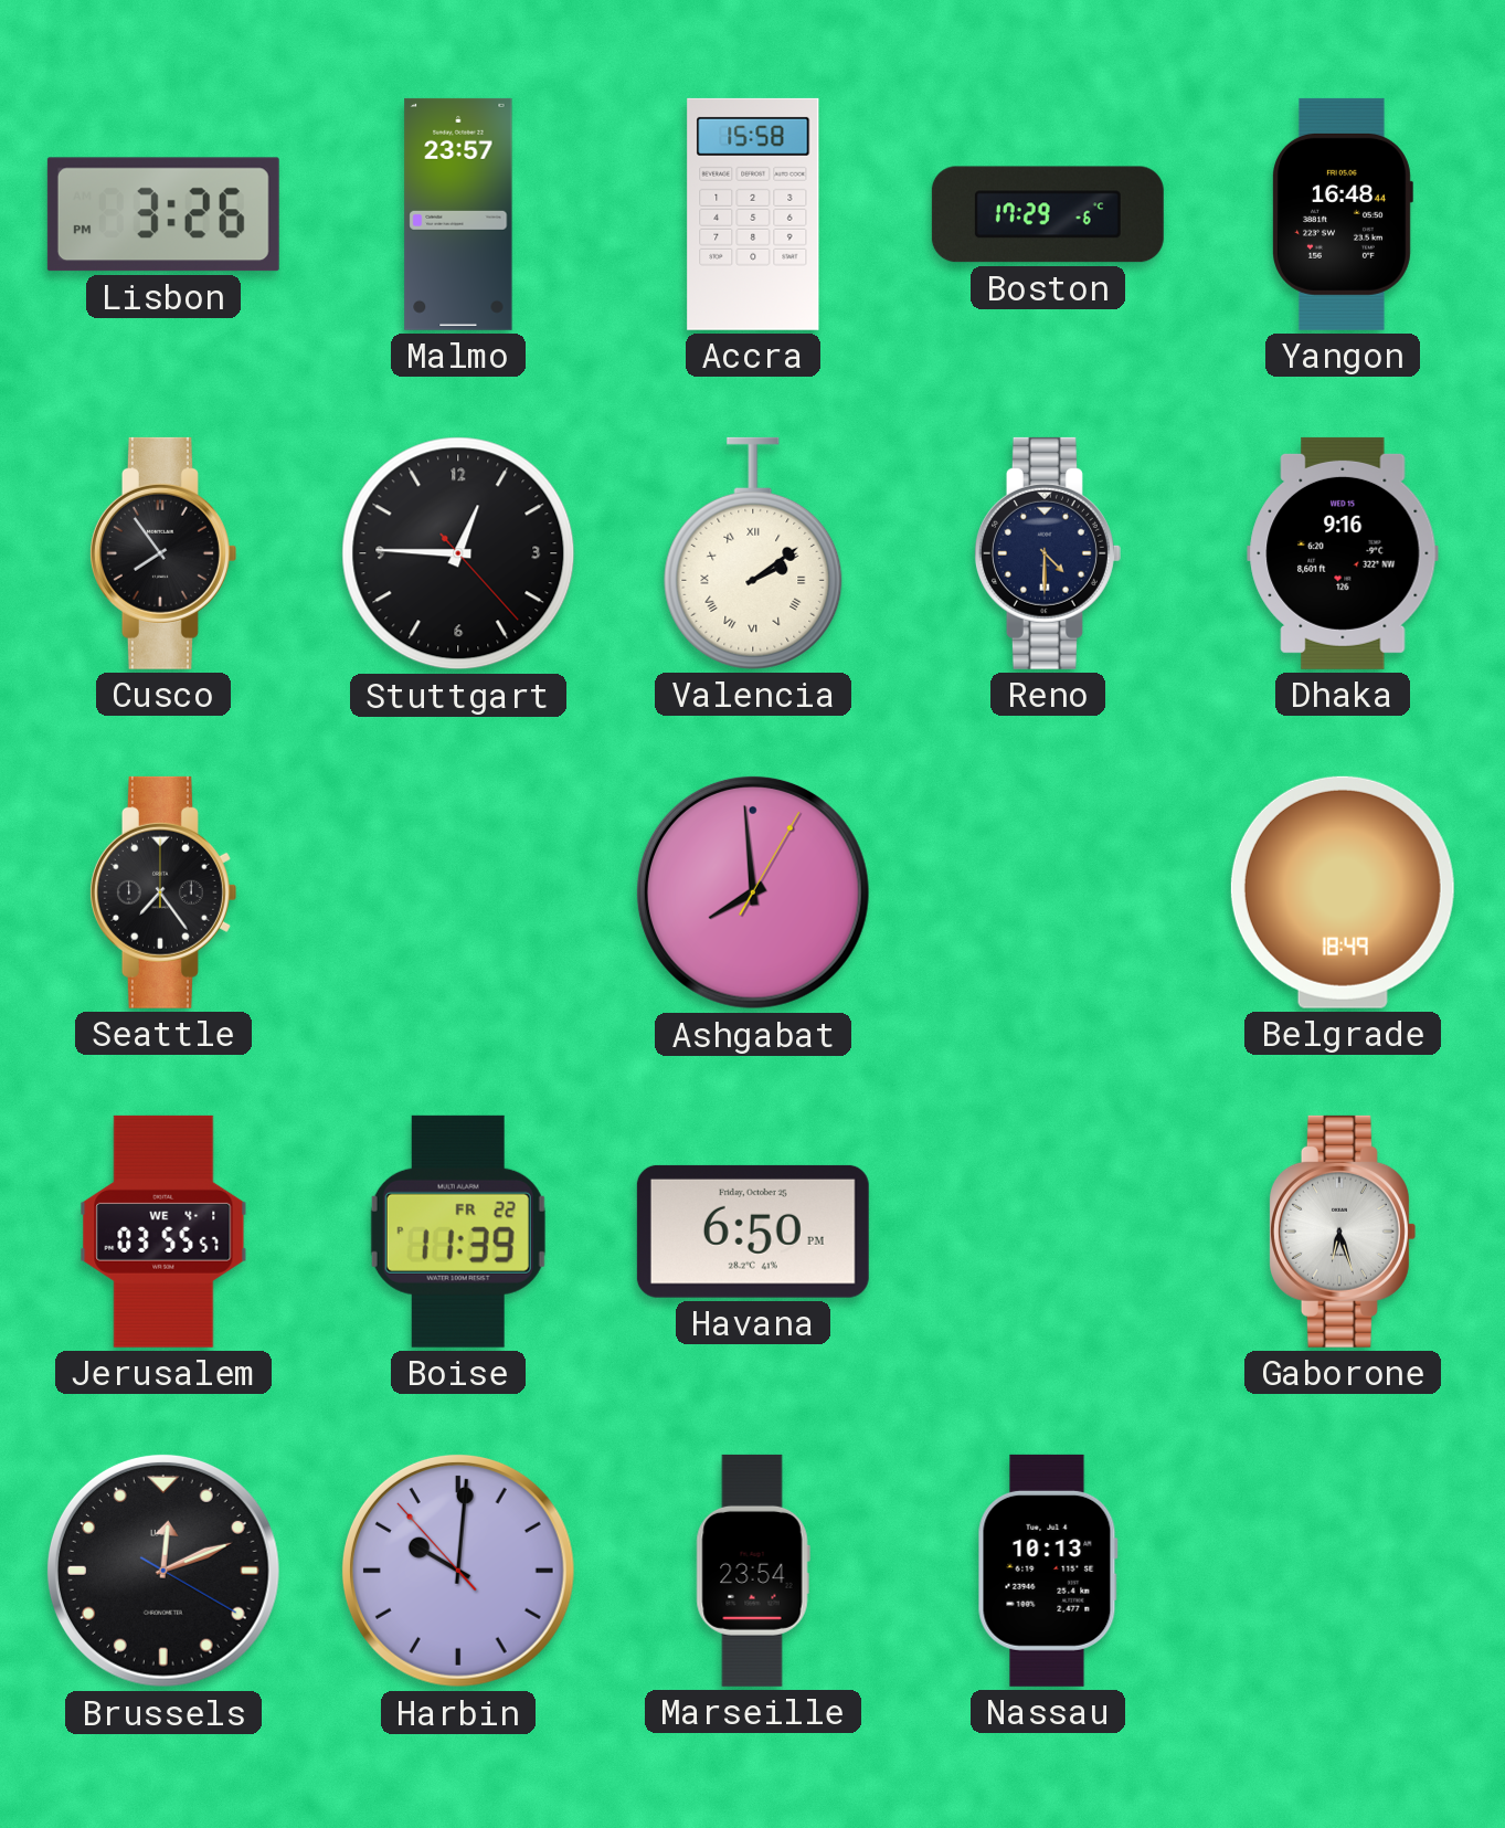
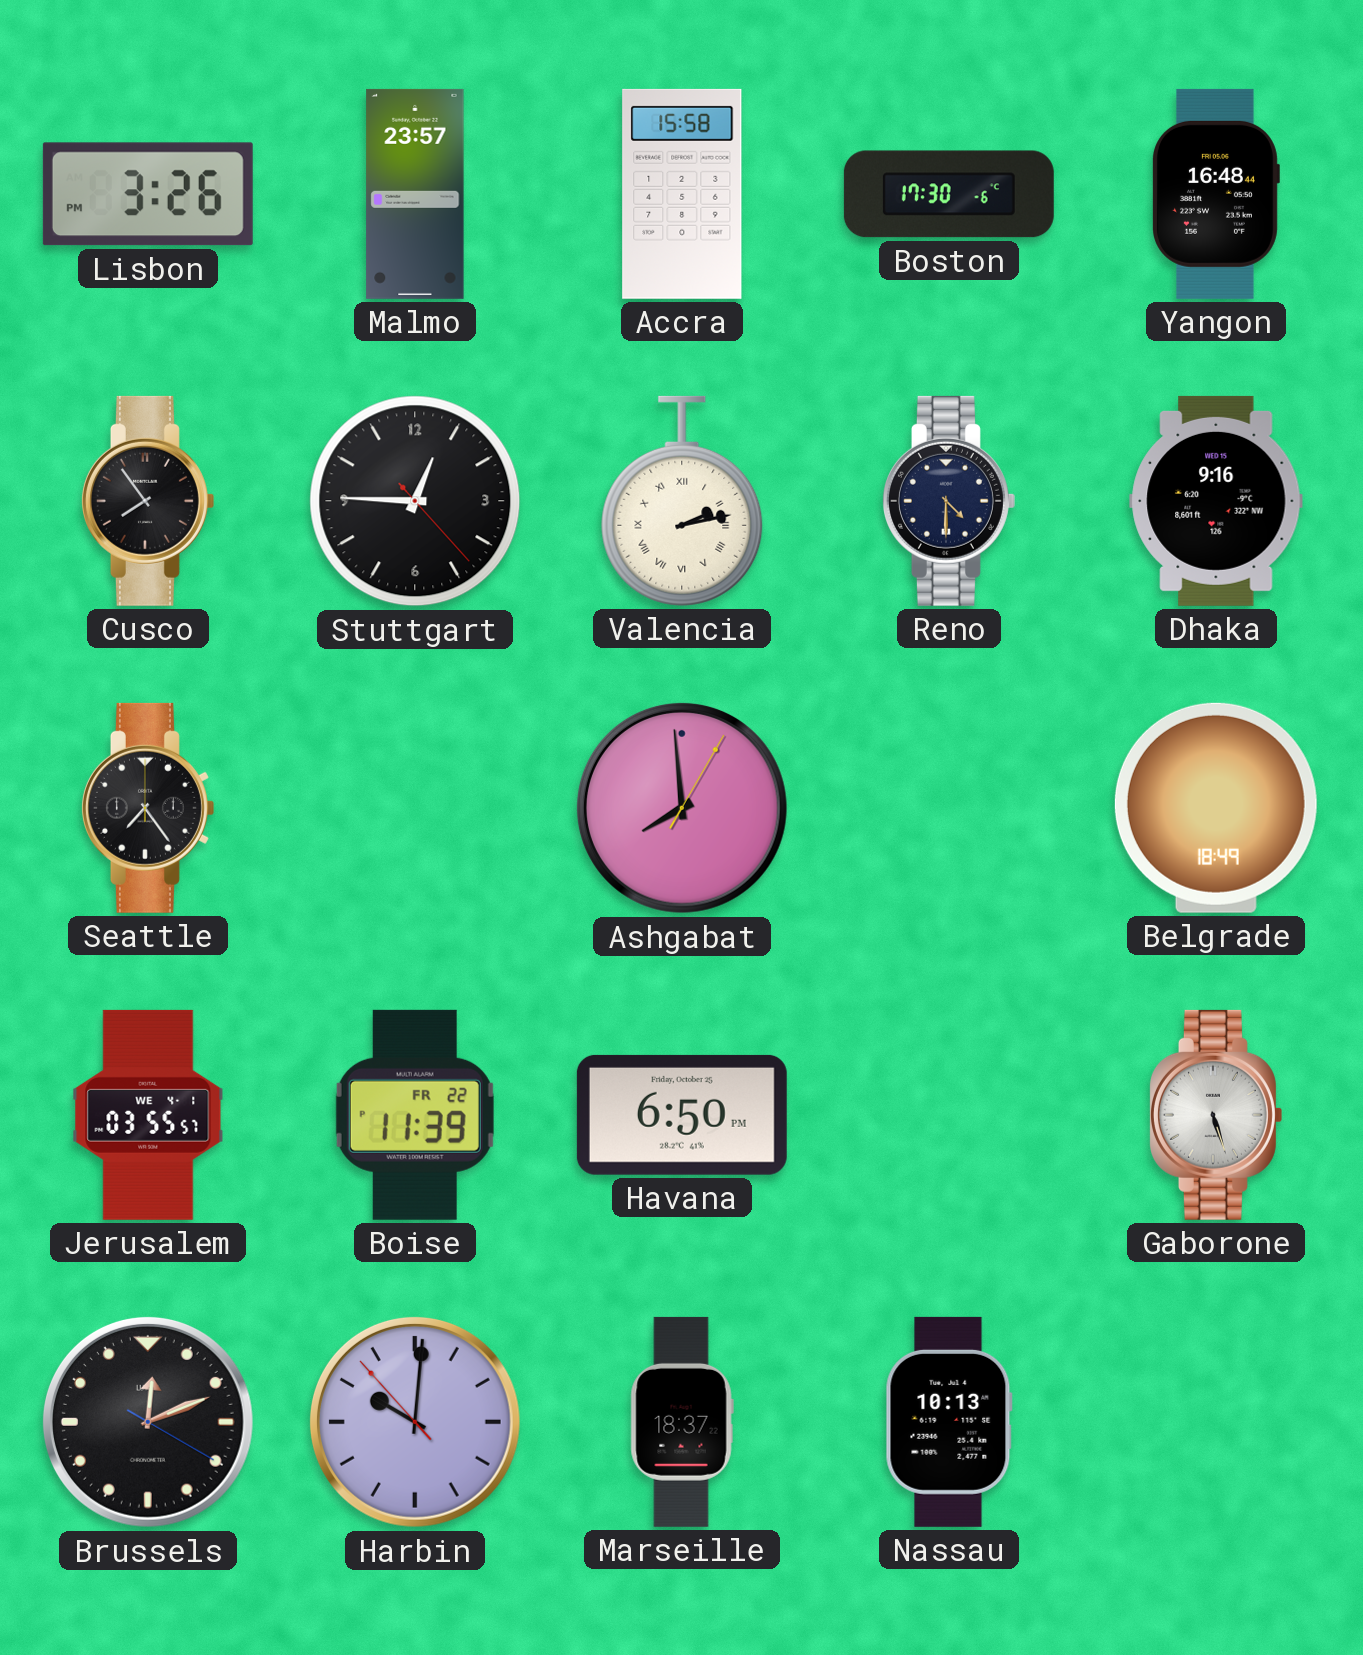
Boston: 17:29 -> 17:30 (949, 194)
Valencia: 2:09 -> 2:13 (682, 501)
Gaborone: 6:27 -> 5:27 (1215, 1115)
Marseille: 23:54 -> 18:37 (682, 1422)
